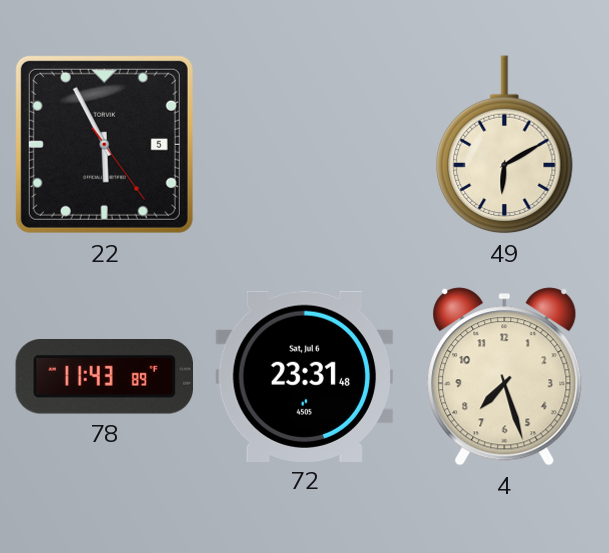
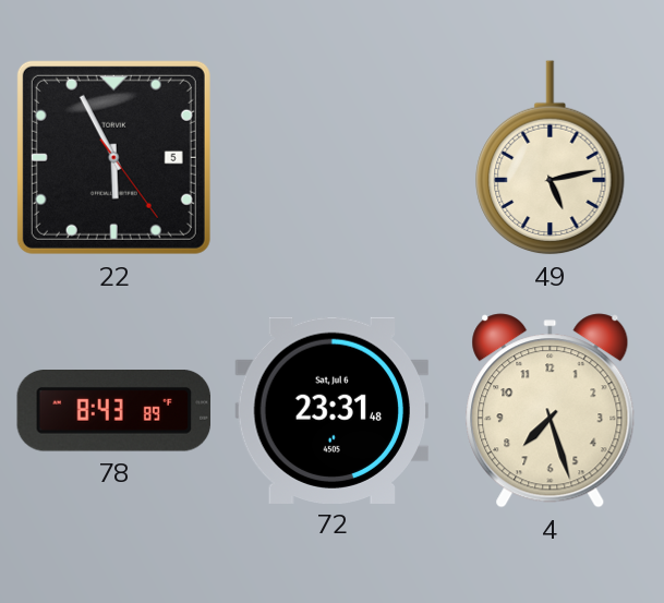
49: 6:10 -> 5:13 (551, 158)
78: 11:43 -> 8:43 (113, 411)
